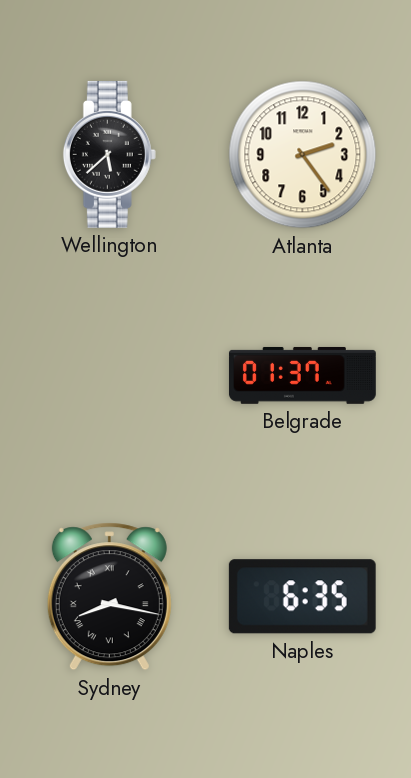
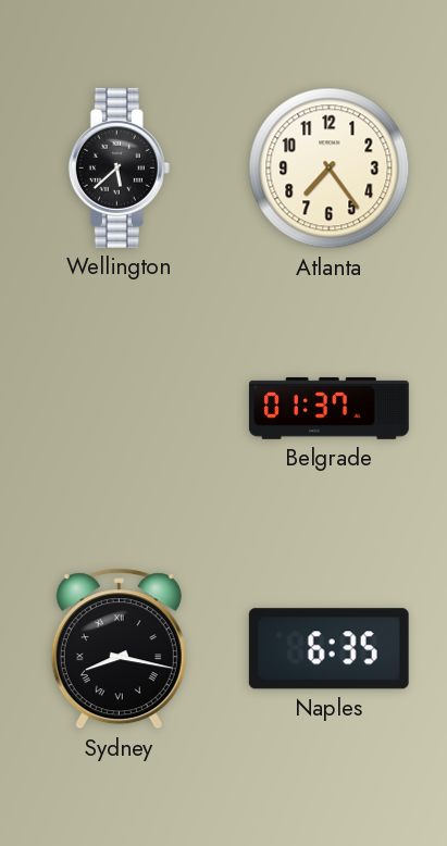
Atlanta: 2:24 -> 7:24 (330, 169)
